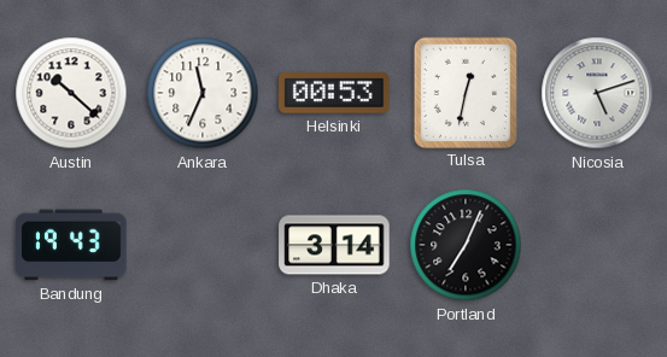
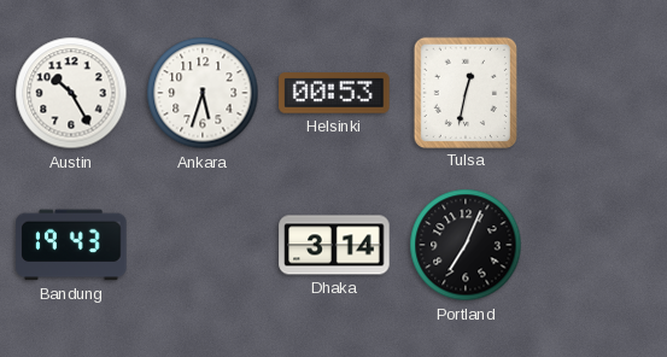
Austin: 10:22 -> 10:25 (71, 93)
Ankara: 11:34 -> 5:33 (203, 93)
Nicosia: 5:12 -> none (597, 93)
